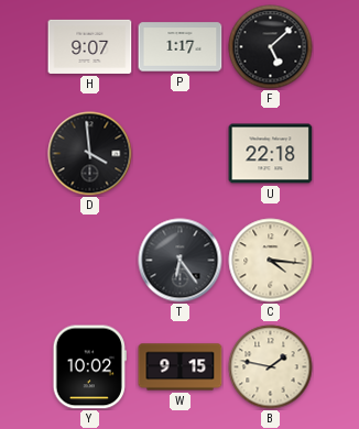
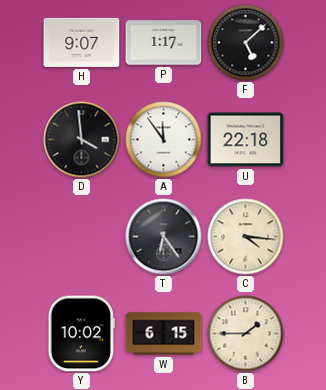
A: none -> 11:54 (164, 140)
W: 9:15 -> 6:15 (164, 334)
B: 1:47 -> 1:45 (246, 334)
